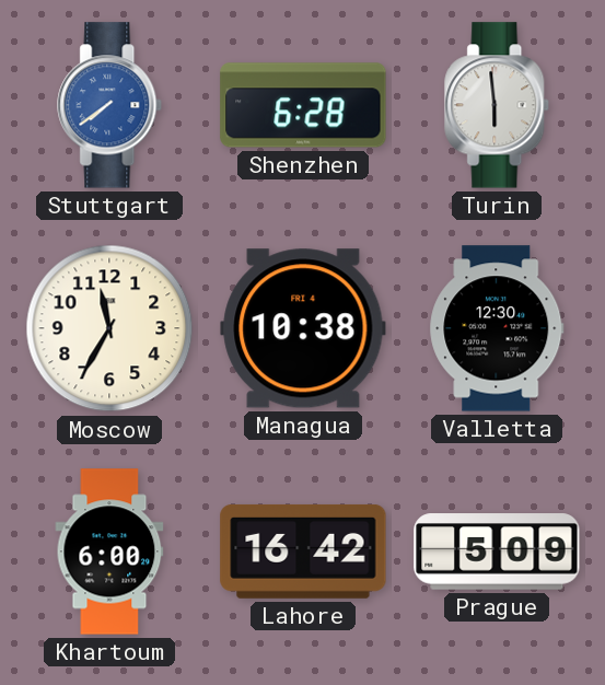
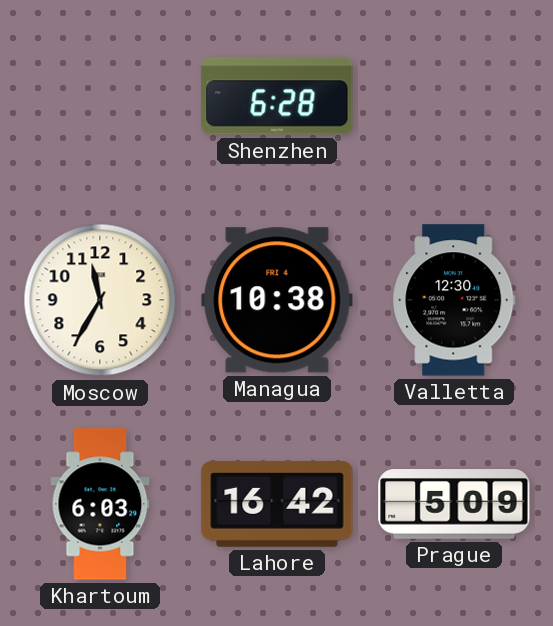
Stuttgart: 7:39 -> none (110, 105)
Turin: 5:59 -> none (498, 105)
Khartoum: 6:00 -> 6:03 (100, 504)
